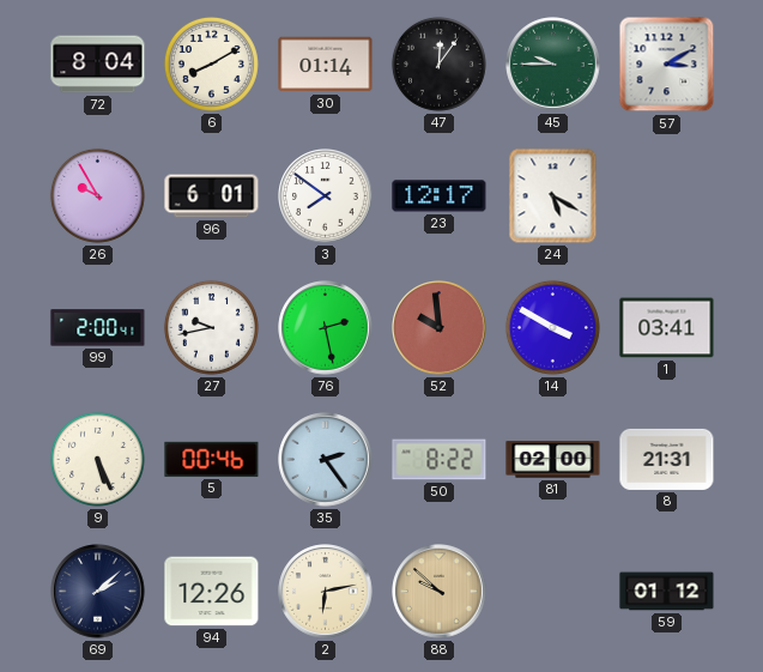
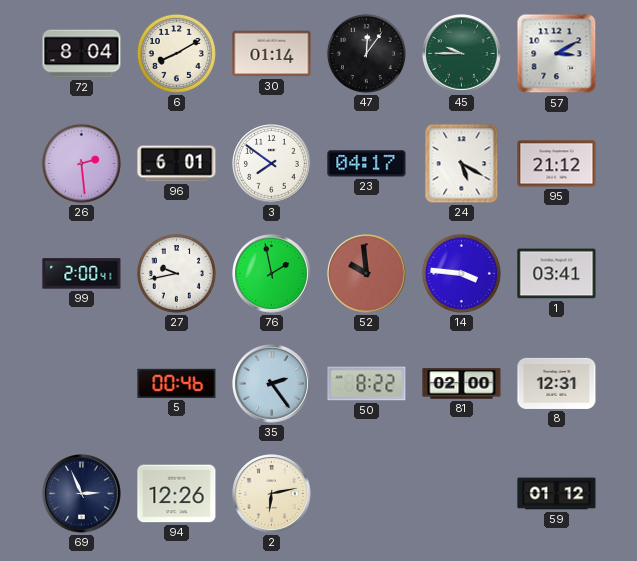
26: 9:55 -> 2:29 (81, 163)
23: 12:17 -> 04:17 (367, 164)
95: none -> 21:12 (557, 164)
76: 2:28 -> 1:58 (272, 274)
14: 3:50 -> 3:46 (461, 273)
9: 5:26 -> none (97, 459)
8: 21:31 -> 12:31 (557, 383)
69: 2:08 -> 2:56 (82, 494)
88: 9:52 -> none (440, 592)
